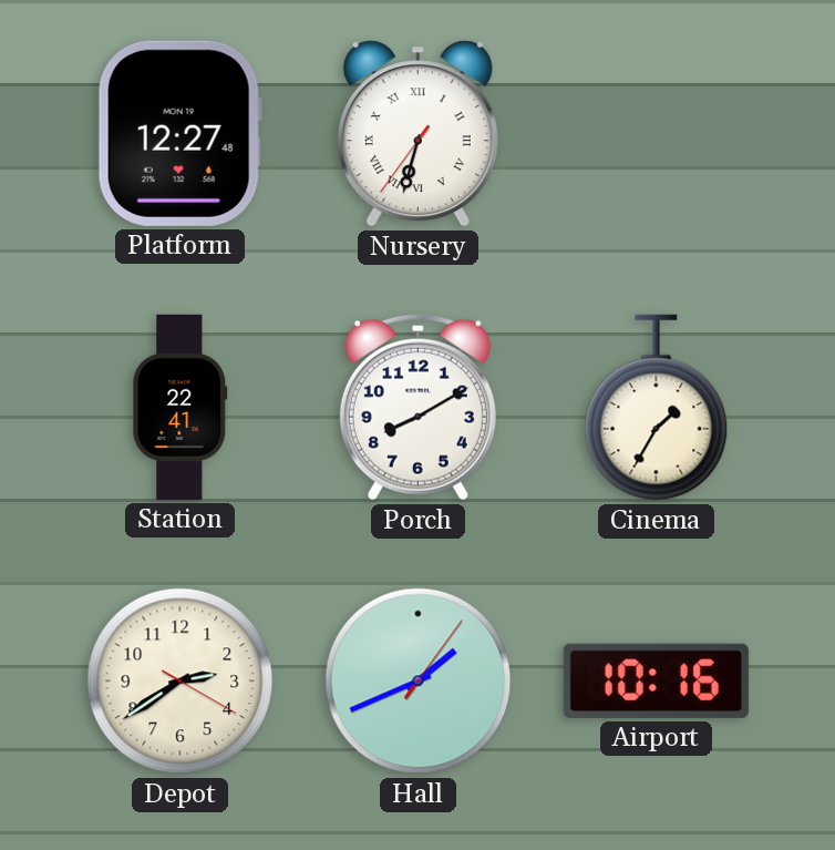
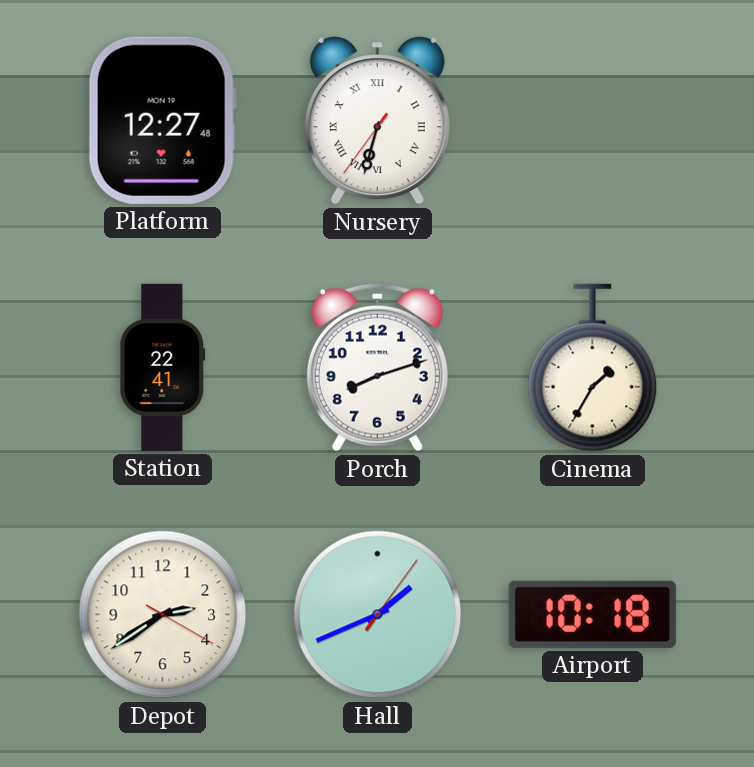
Porch: 8:10 -> 8:12 (377, 368)
Airport: 10:16 -> 10:18 (592, 614)
